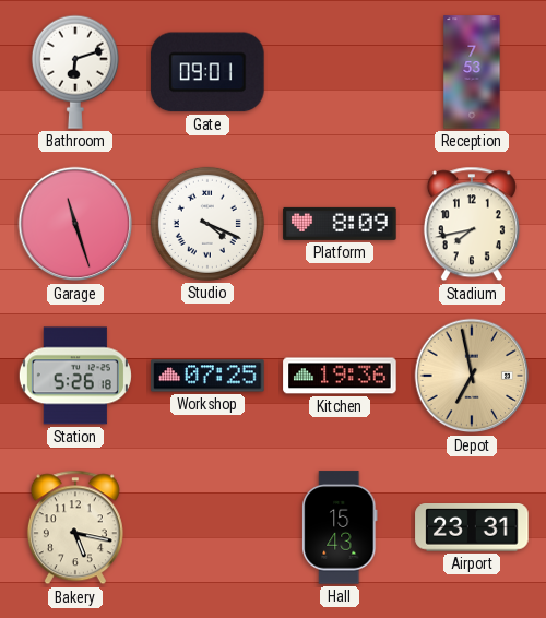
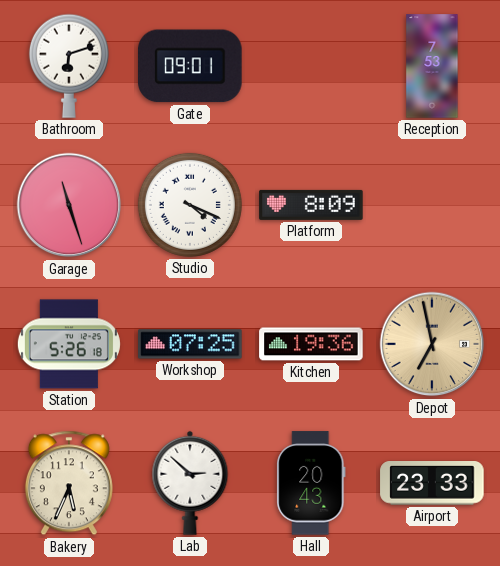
Stadium: 7:43 -> none (472, 224)
Bakery: 5:17 -> 5:34 (69, 483)
Lab: none -> 2:52 (190, 483)
Hall: 15:43 -> 20:43 (311, 483)
Airport: 23:31 -> 23:33 (432, 484)
